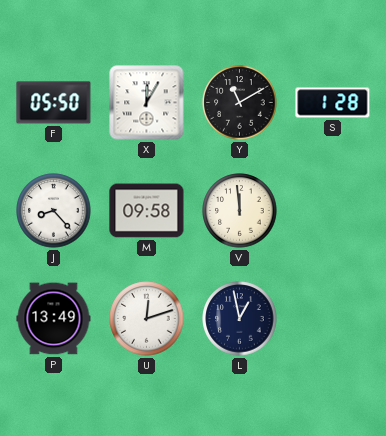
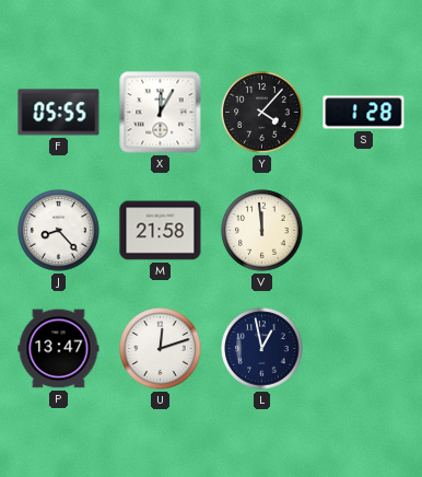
F: 05:50 -> 05:55 (59, 113)
Y: 11:10 -> 4:07 (262, 113)
M: 09:58 -> 21:58 (161, 231)
P: 13:49 -> 13:47 (59, 349)
